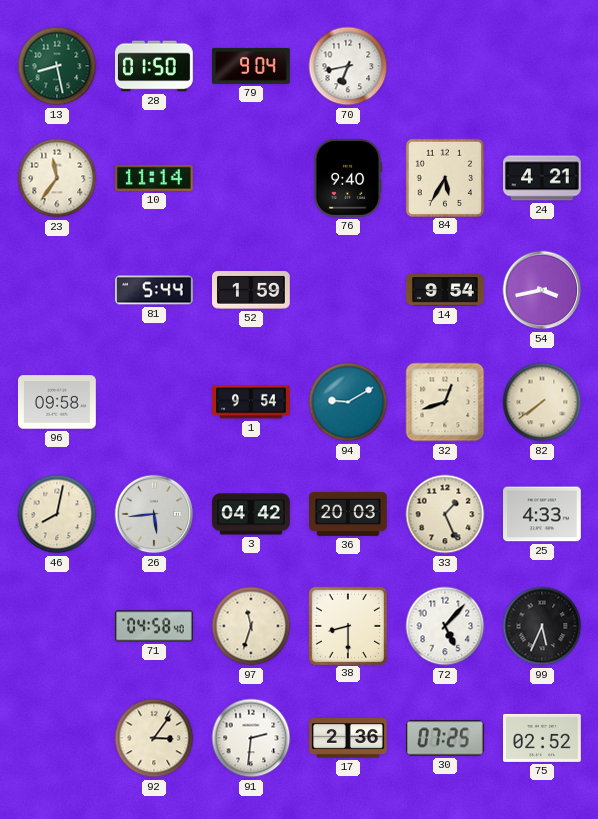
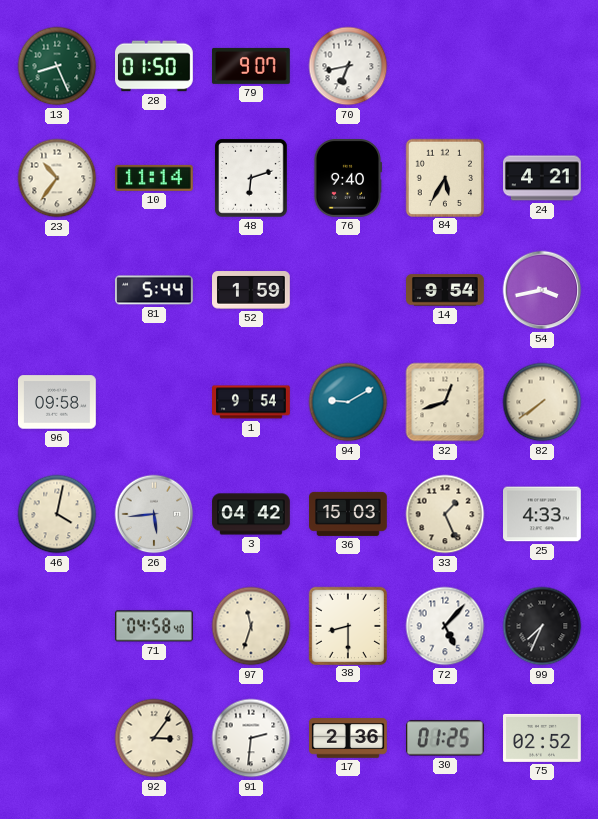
13: 8:28 -> 8:26 (57, 66)
79: 9:04 -> 9:07 (252, 66)
23: 11:36 -> 10:36 (57, 178)
48: none -> 6:12 (252, 179)
46: 8:02 -> 4:02 (57, 514)
36: 20:03 -> 15:03 (348, 514)
99: 5:34 -> 7:34 (542, 626)
30: 07:25 -> 01:25 (446, 738)
